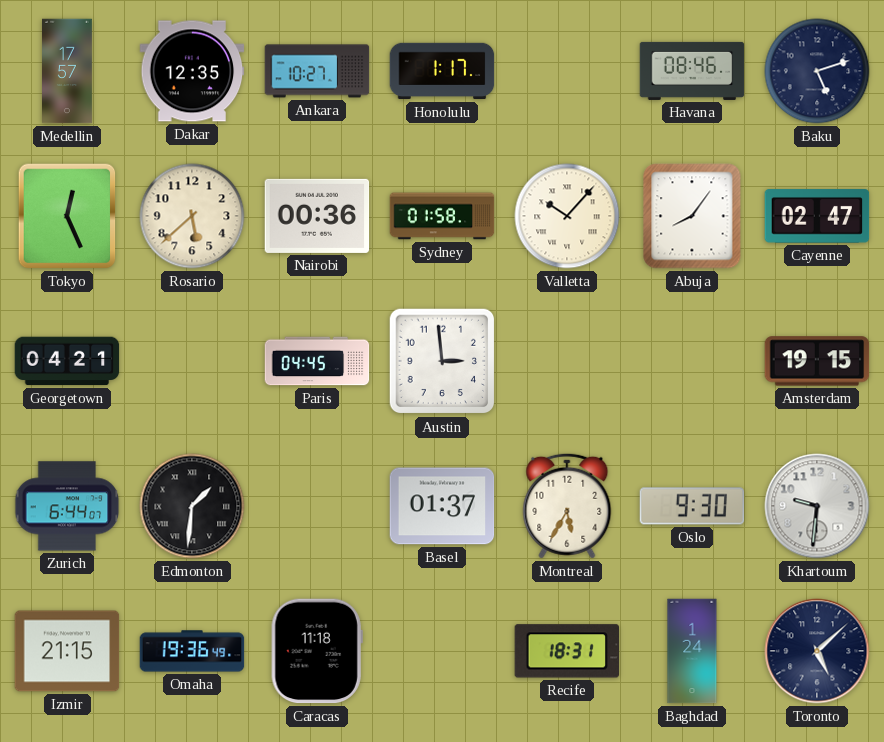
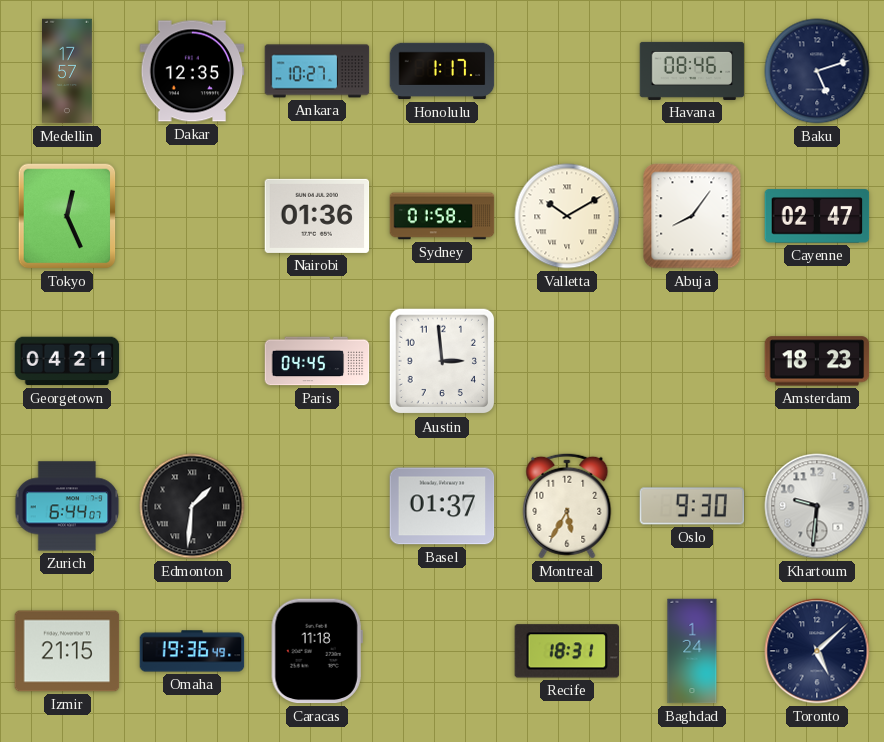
Rosario: 5:38 -> none (192, 216)
Nairobi: 00:36 -> 01:36 (317, 216)
Valletta: 10:07 -> 10:10 (567, 216)
Amsterdam: 19:15 -> 18:23 (817, 361)
